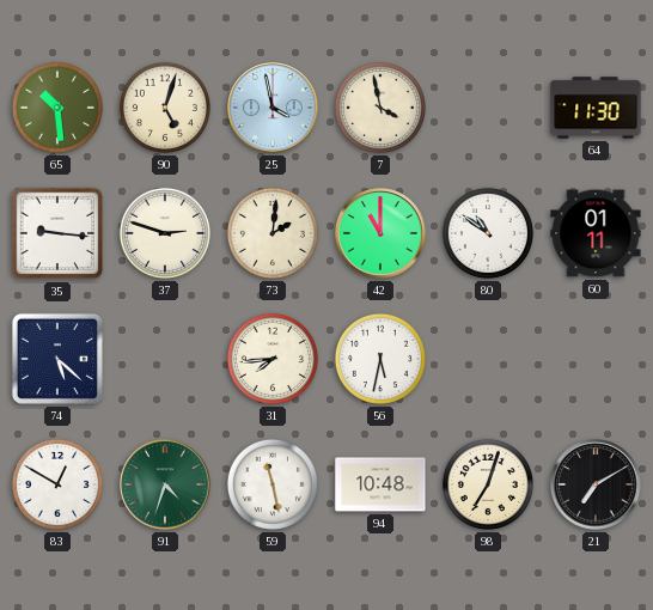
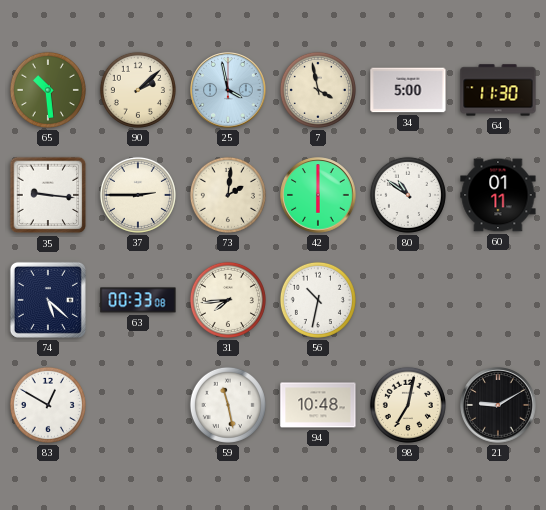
90: 5:03 -> 2:08 (138, 90)
34: none -> 5:00 (408, 90)
37: 2:48 -> 2:45 (138, 195)
42: 11:00 -> 6:00 (318, 195)
63: none -> 00:33 (138, 300)
56: 5:32 -> 10:32 (318, 300)
91: 4:33 -> none (165, 484)
98: 7:03 -> 7:02 (408, 405)
21: 7:10 -> 9:10 (498, 405)
